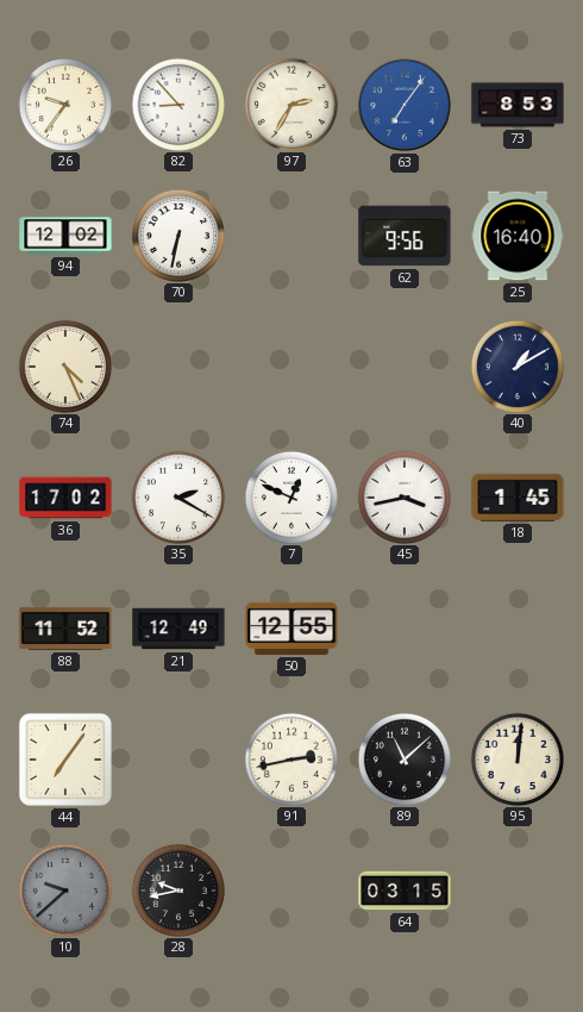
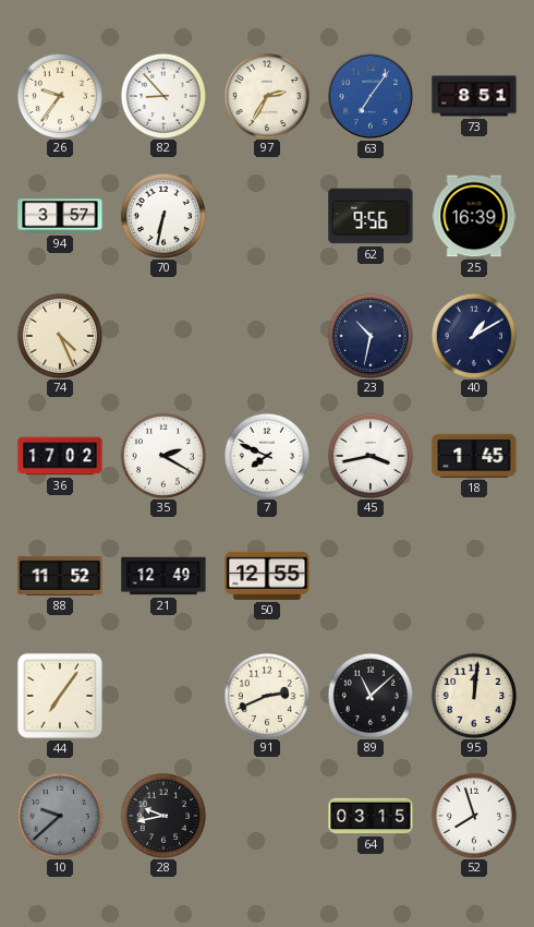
73: 8:53 -> 8:51 (474, 96)
94: 12:02 -> 3:57 (60, 216)
25: 16:40 -> 16:39 (474, 216)
23: none -> 10:32 (369, 335)
7: 12:49 -> 7:49 (266, 455)
91: 2:43 -> 2:41 (266, 695)
52: none -> 7:57 (473, 815)
